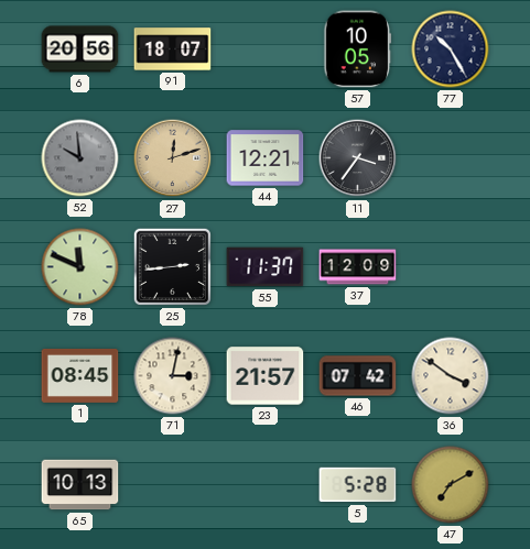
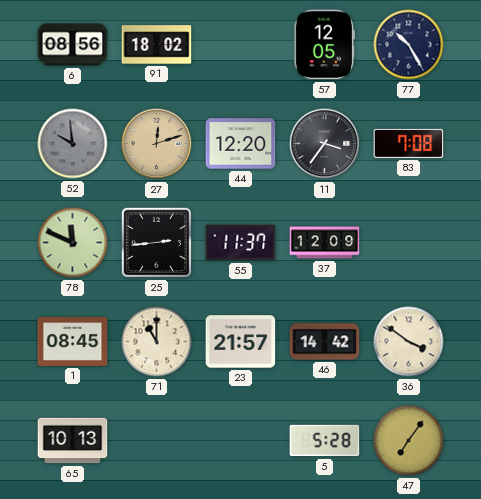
6: 20:56 -> 08:56 (73, 45)
91: 18:07 -> 18:02 (157, 45)
57: 10:05 -> 12:05 (325, 45)
44: 12:21 -> 12:20 (241, 144)
83: none -> 7:08 (409, 143)
71: 3:02 -> 11:00 (157, 342)
46: 07:42 -> 14:42 (325, 342)
47: 7:10 -> 7:06 (409, 441)
